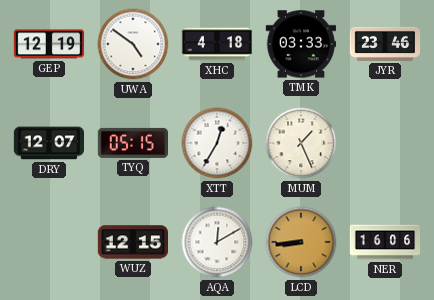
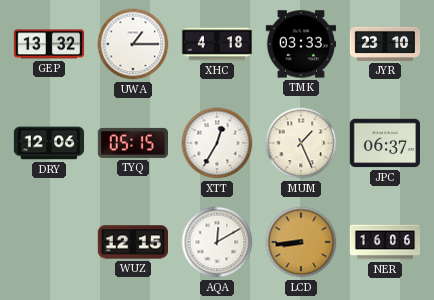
GEP: 12:19 -> 13:32 (49, 44)
UWA: 4:51 -> 1:15 (133, 44)
JYR: 23:46 -> 23:10 (385, 44)
DRY: 12:07 -> 12:06 (49, 143)
JPC: none -> 06:37 (384, 143)
